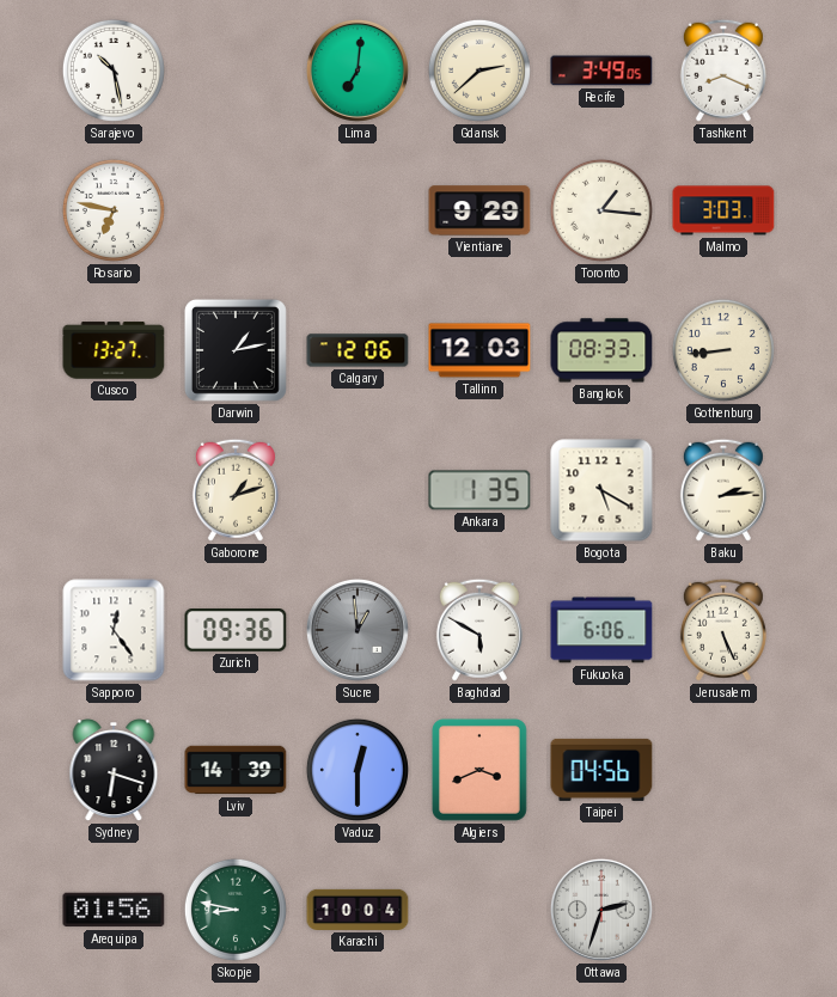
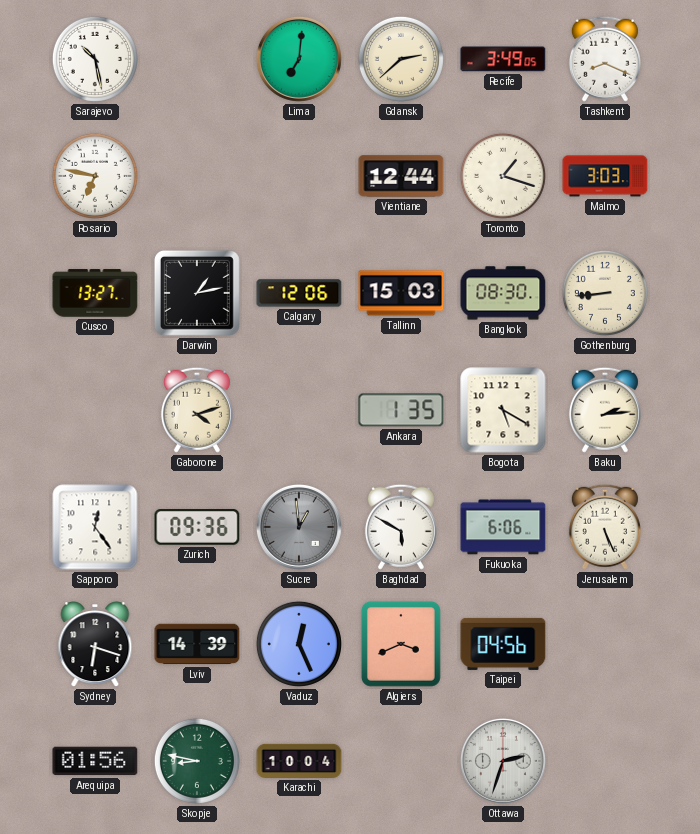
Vientiane: 9:29 -> 12:44 (401, 176)
Toronto: 1:16 -> 1:18 (503, 176)
Tallinn: 12:03 -> 15:03 (401, 293)
Bangkok: 08:33 -> 08:30 (503, 293)
Gaborone: 1:12 -> 4:12 (197, 410)
Vaduz: 12:30 -> 12:26 (299, 644)
